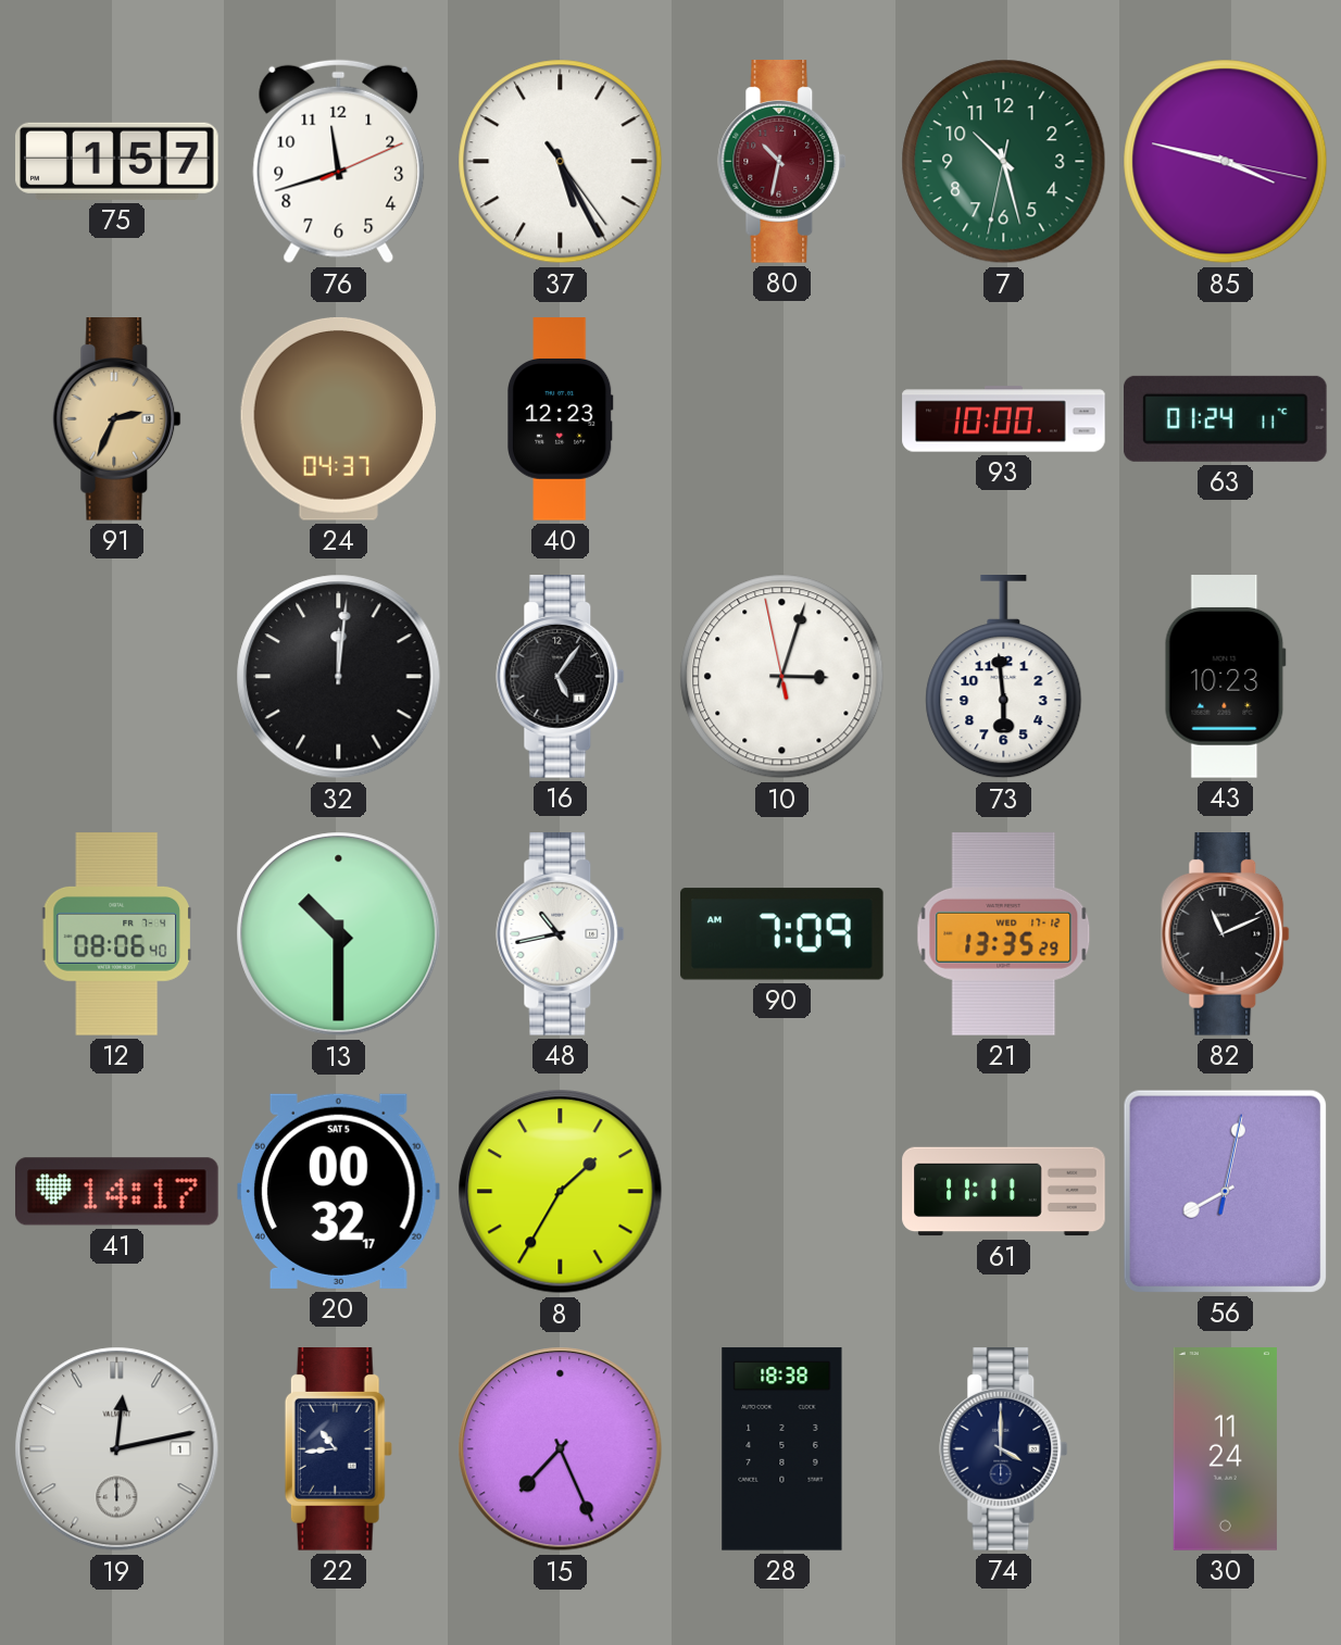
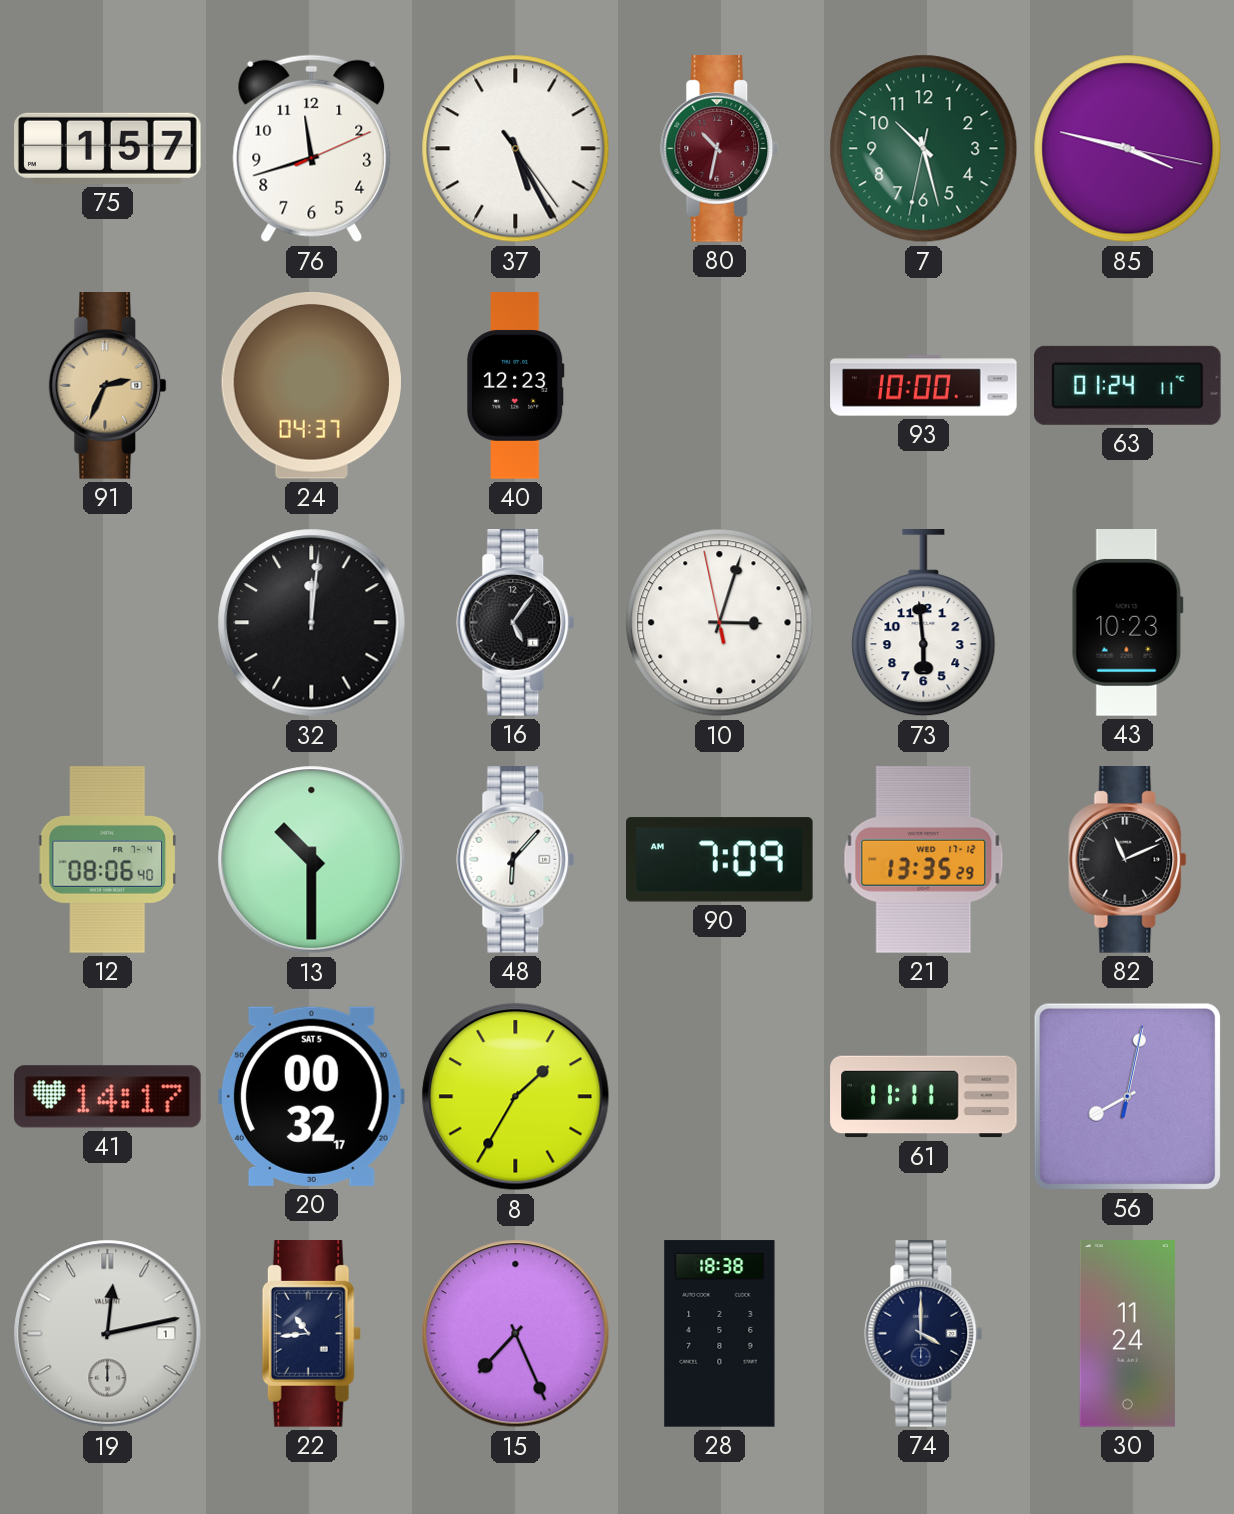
48: 10:43 -> 6:07 (516, 860)
